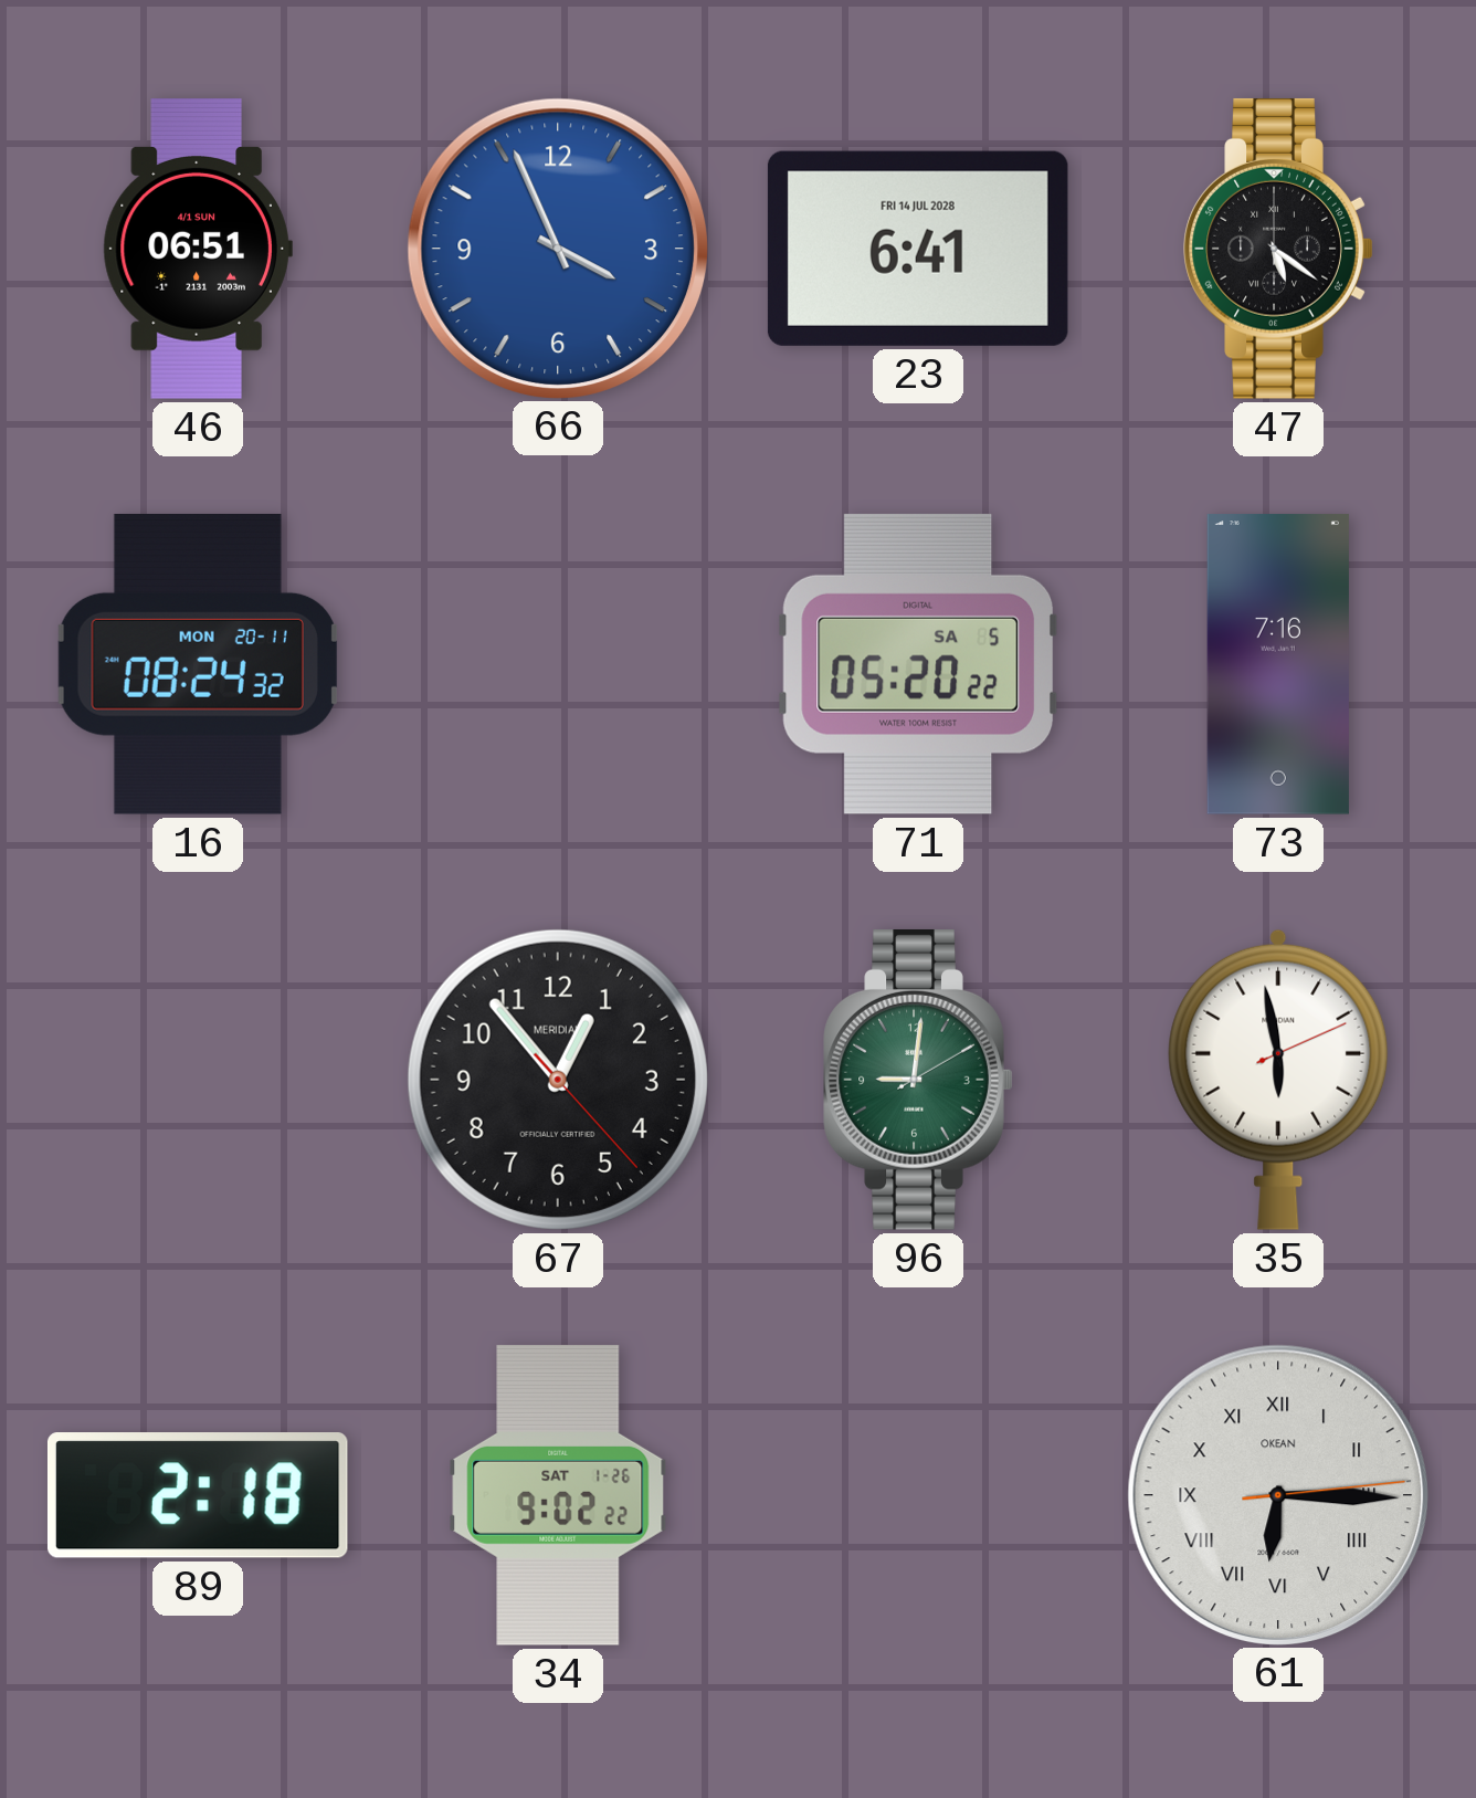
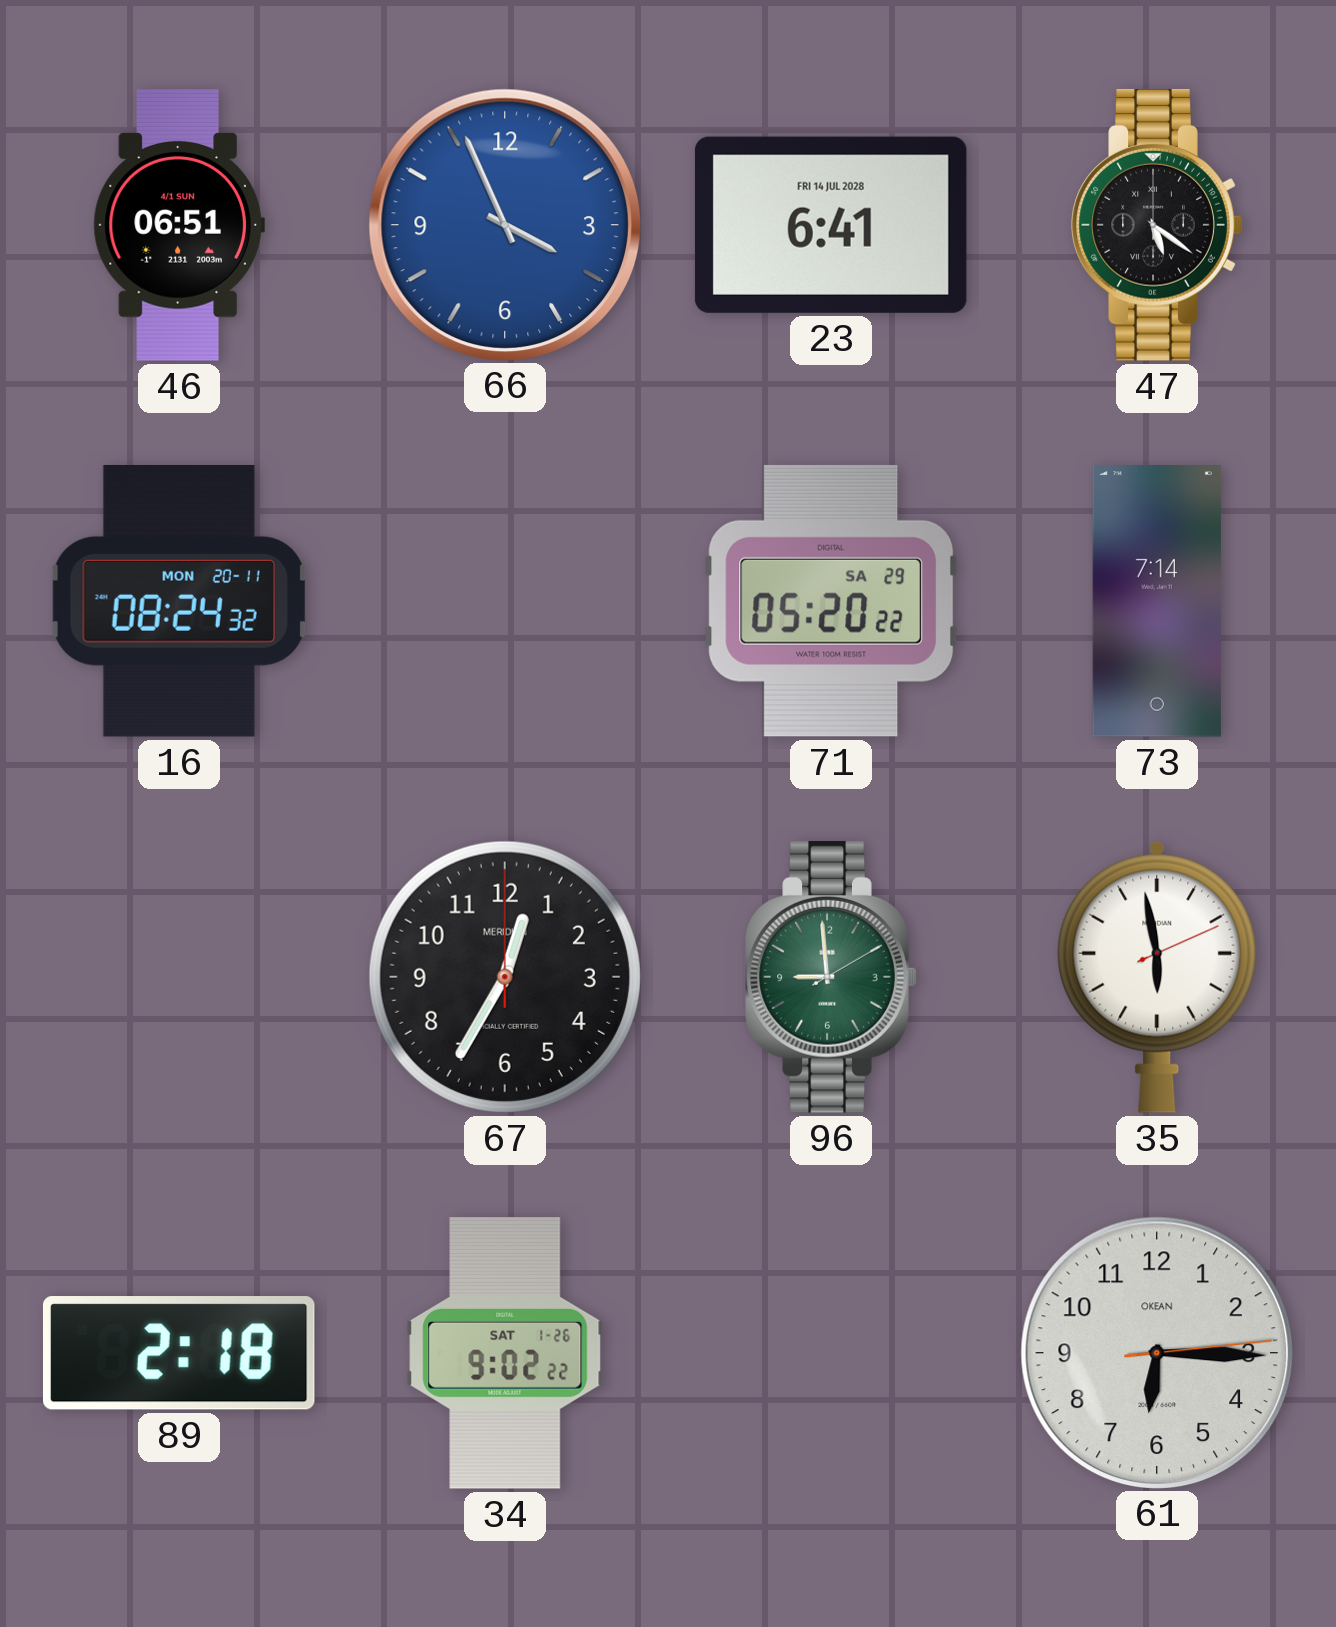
71 date: SA 5 -> SA 29 (831, 601)
73: 7:16 -> 7:14 (1157, 601)
67: 12:53 -> 12:35 (505, 977)
96: 9:01 -> 8:59 (831, 977)
61 numerals: Roman -> Arabic (1156, 1352)
